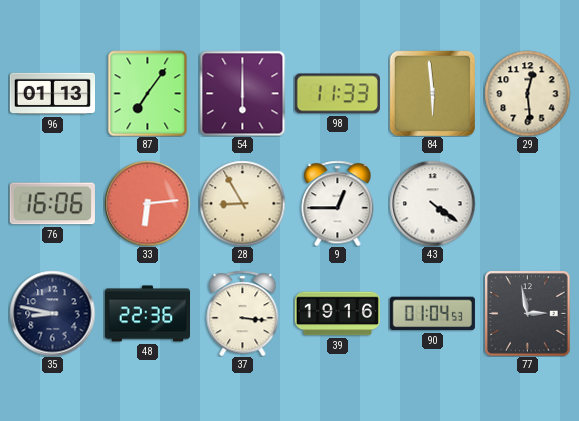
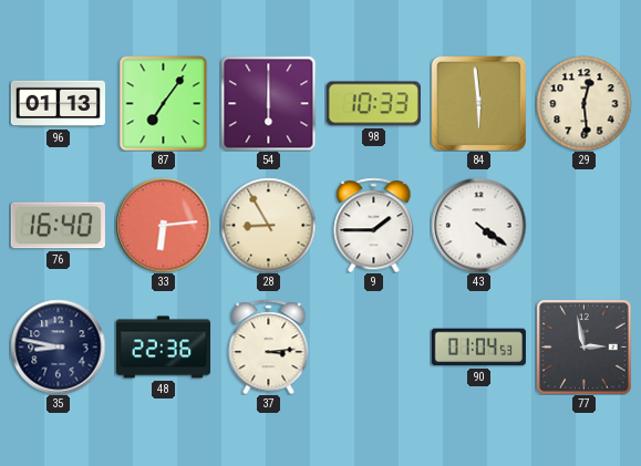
98: 11:33 -> 10:33 (373, 104)
76: 16:06 -> 16:40 (58, 226)
9: 12:45 -> 1:45 (374, 225)
37: 3:16 -> 3:14 (269, 346)
39: 19:16 -> none (337, 314)
